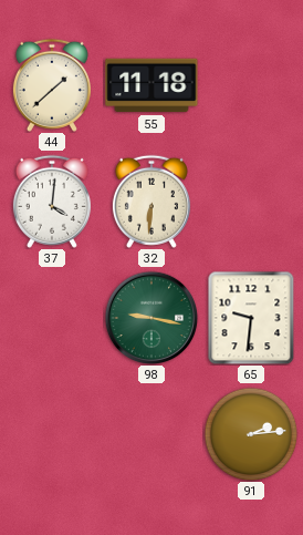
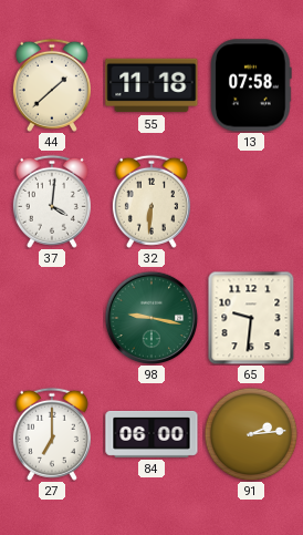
13: none -> 07:58 (251, 85)
27: none -> 7:00 (52, 434)
84: none -> 06:00 (151, 434)
